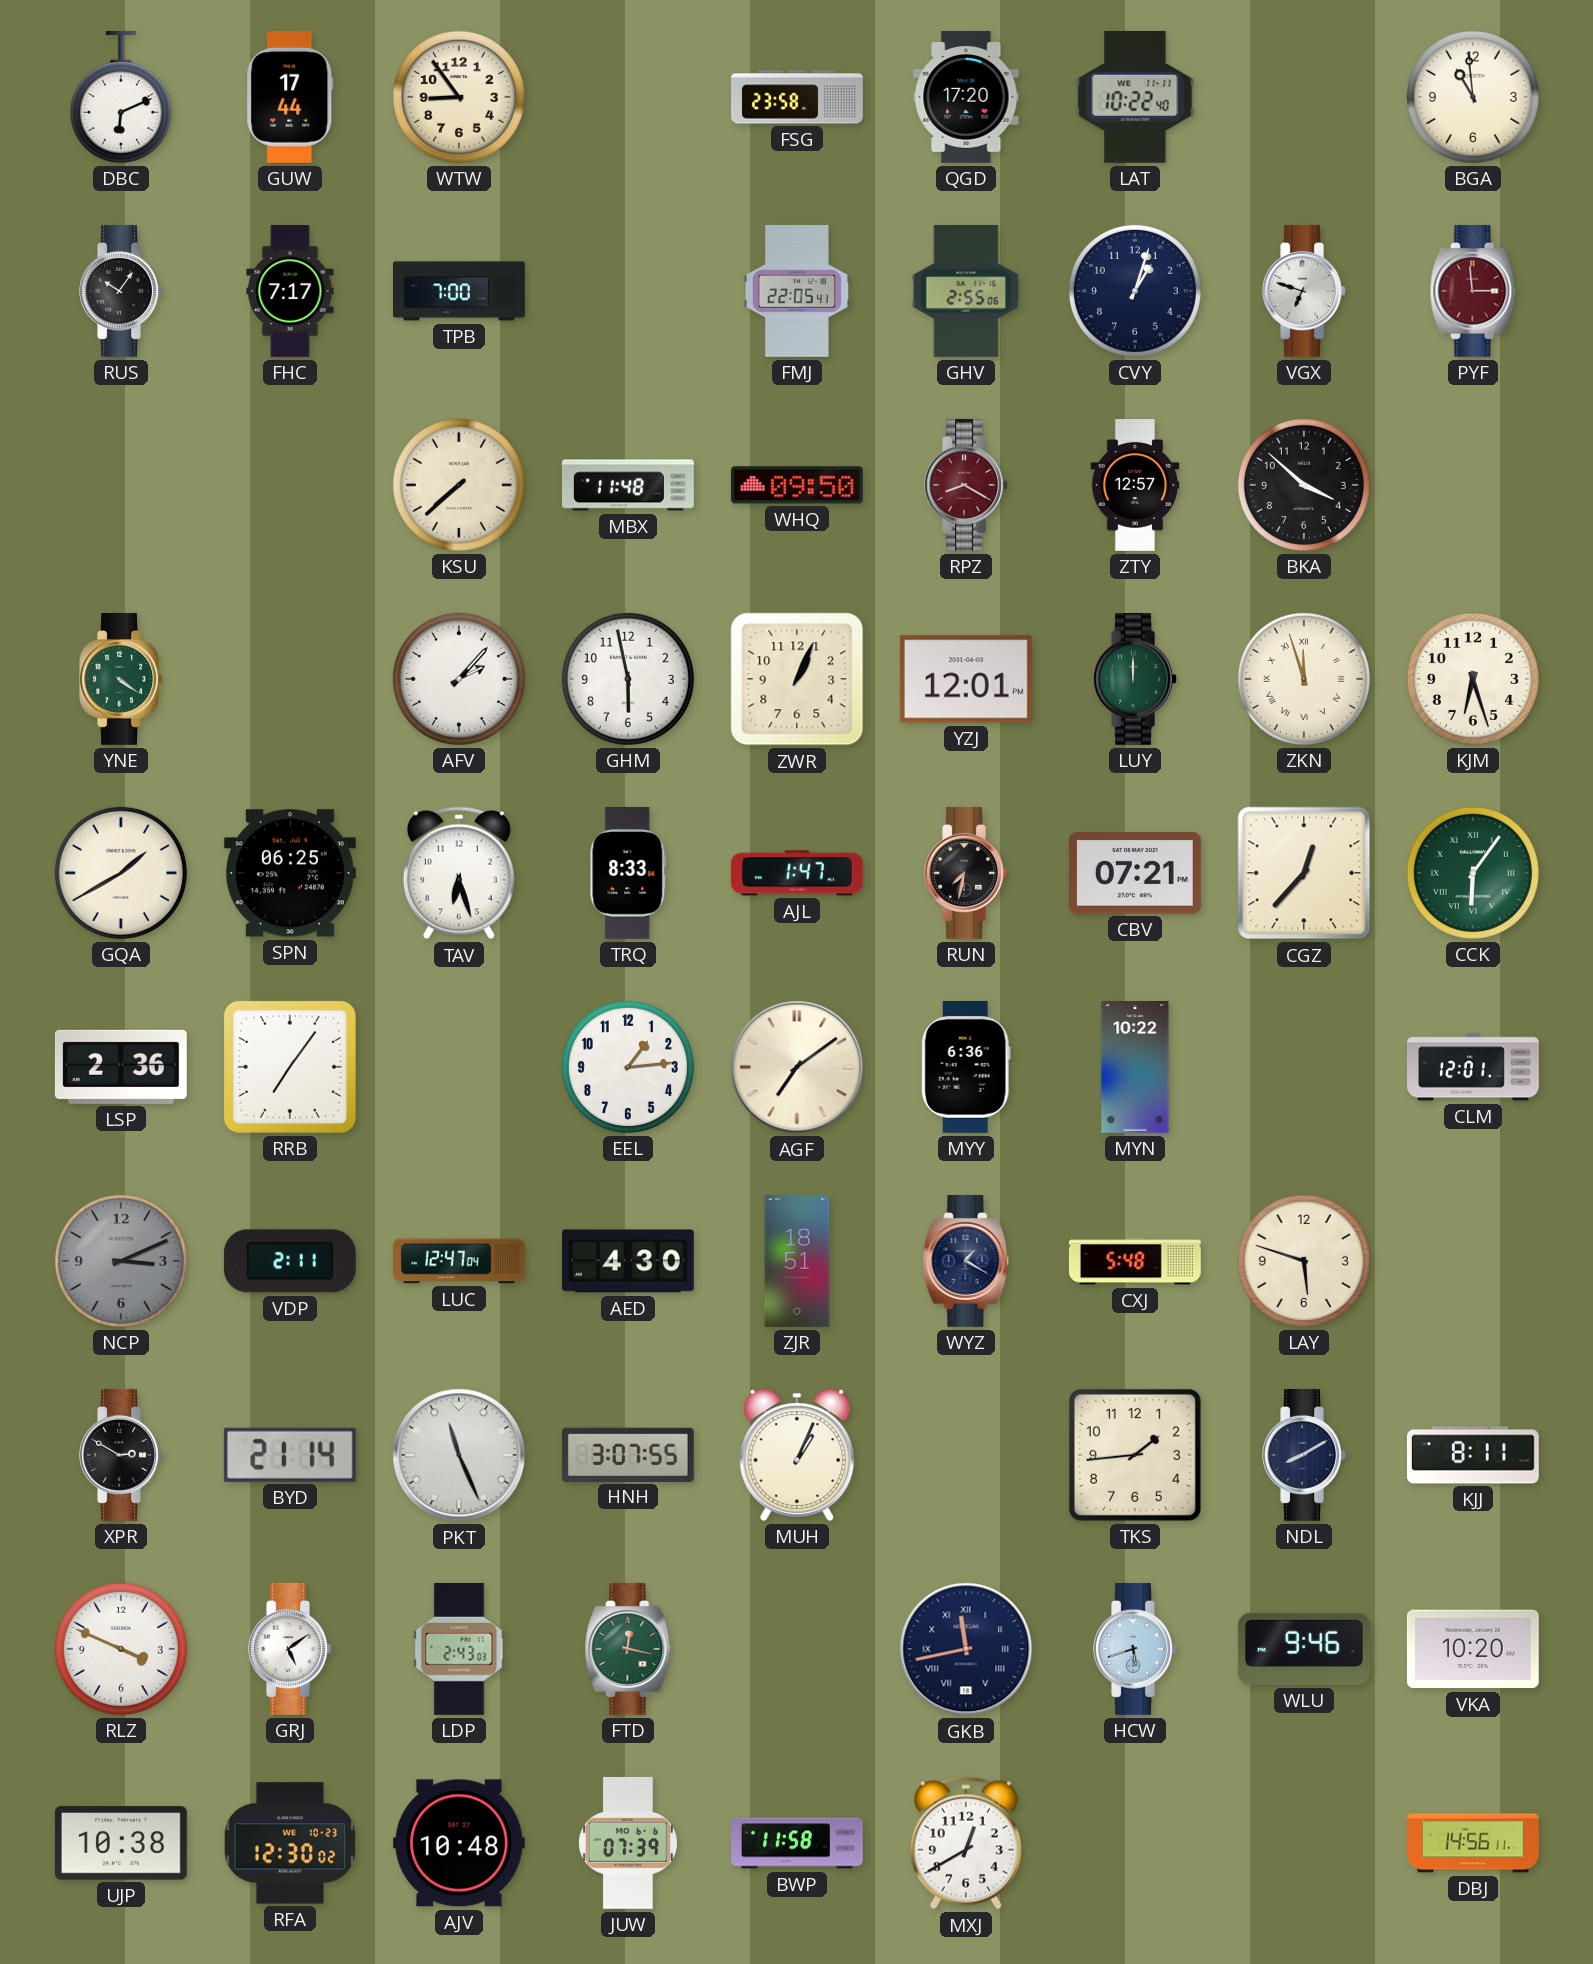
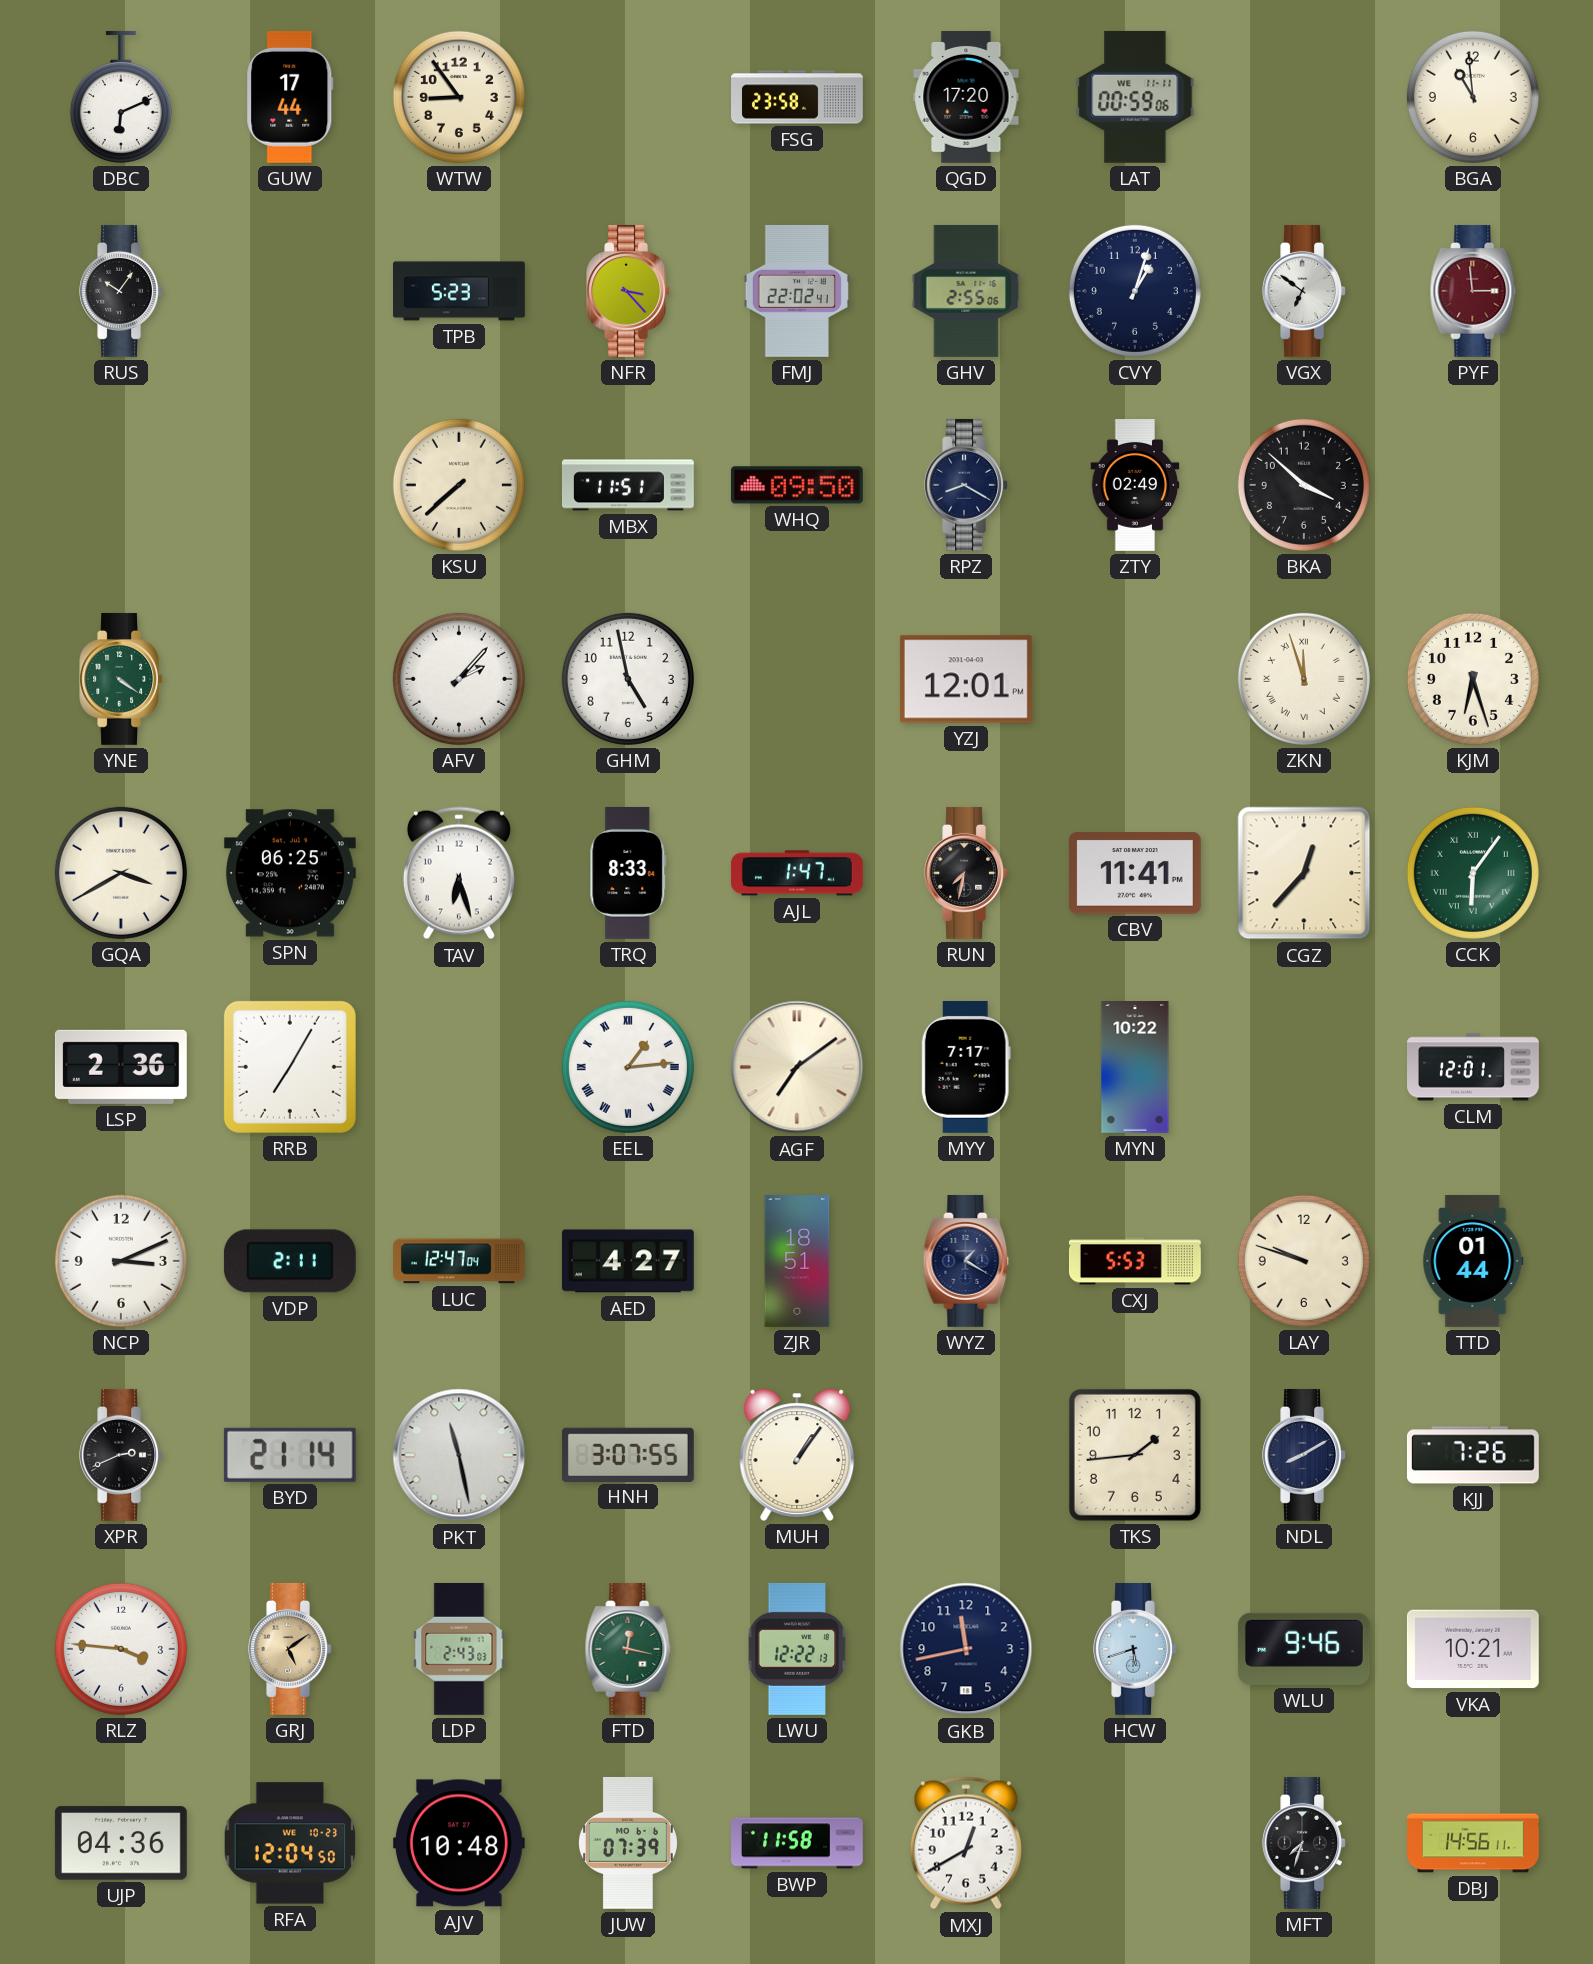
LAT: 10:22 -> 00:59 (1135, 97)
FHC: 7:17 -> none (290, 292)
TPB: 7:00 -> 5:23 (460, 291)
NFR: none -> 3:23 (628, 291)
FMJ: 22:05 -> 22:02 (797, 291)
VGX: 6:48 -> 6:51 (1304, 291)
MBX: 11:48 -> 11:51 (628, 485)
RPZ dial: burgundy -> navy (966, 485)
ZTY: 12:57 -> 02:49 (1135, 486)
GHM: 5:58 -> 4:58 (628, 679)
ZWR: 1:04 -> none (797, 679)
LUY: 12:00 -> none (1135, 679)
GQA: 1:40 -> 3:40 (121, 873)
CBV: 07:21 -> 11:41 (1135, 873)
RRB: 7:06 -> 7:05 (290, 1067)
EEL numerals: Arabic -> Roman (628, 1067)
MYY: 6:36 -> 7:17 (966, 1067)
NCP dial: grey -> white (121, 1261)
AED: 4:30 -> 4:27 (628, 1261)
CXJ: 5:48 -> 5:53 (1135, 1261)
LAY: 5:48 -> 9:48 (1304, 1261)
TTD: none -> 01:44 (1473, 1261)
XPR: 2:50 -> 2:41 (121, 1455)
PKT: 11:26 -> 11:28 (459, 1455)
MUH: 1:04 -> 1:06 (797, 1455)
KJJ: 8:11 -> 7:26 (1473, 1455)
RLZ: 3:49 -> 3:46 (121, 1649)
GRJ dial: white -> champagne (290, 1649)
LWU: none -> 12:22 (797, 1649)
GKB numerals: Roman -> Arabic (966, 1649)
VKA: 10:20 -> 10:21 (1473, 1649)
UJP: 10:38 -> 04:36 (121, 1843)
RFA: 12:30 -> 12:04 (290, 1843)
MFT: none -> 7:33 (1304, 1843)
